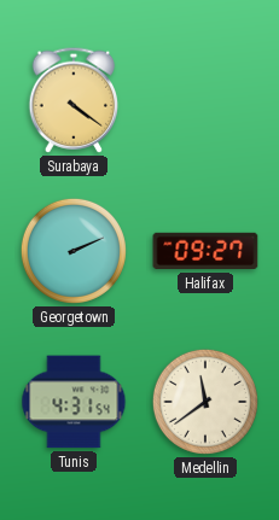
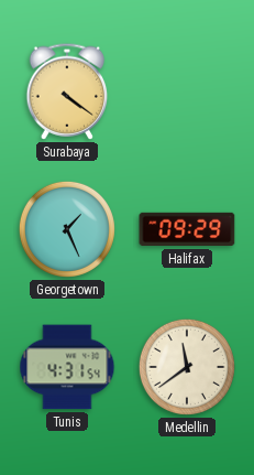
Georgetown: 2:11 -> 1:26 (67, 229)
Halifax: 09:27 -> 09:29 (187, 229)
